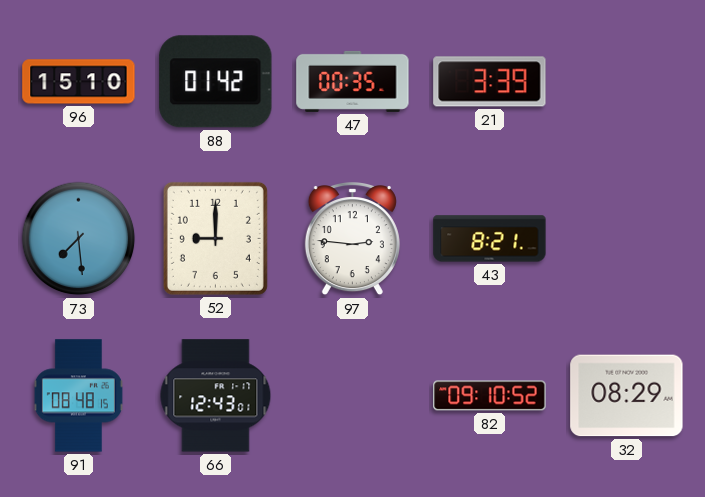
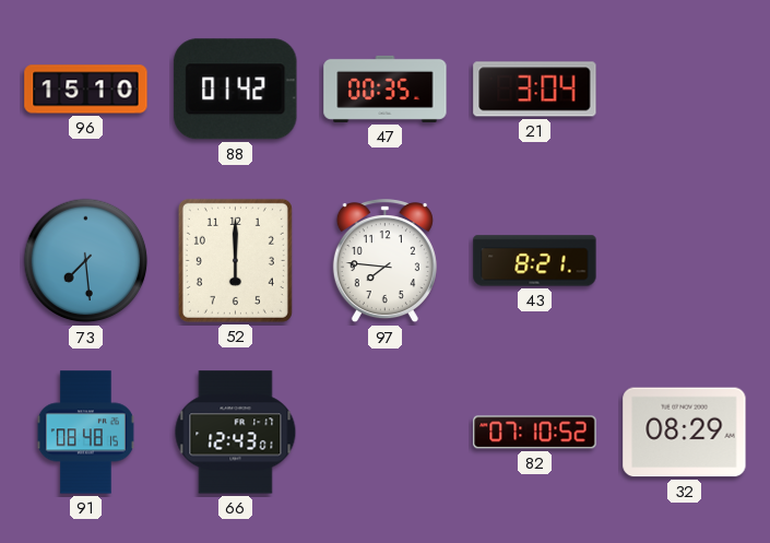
21: 3:39 -> 3:04 (535, 90)
52: 9:00 -> 6:00 (235, 260)
97: 2:46 -> 7:46 (384, 262)
82: 09:10 -> 07:10 (535, 433)
